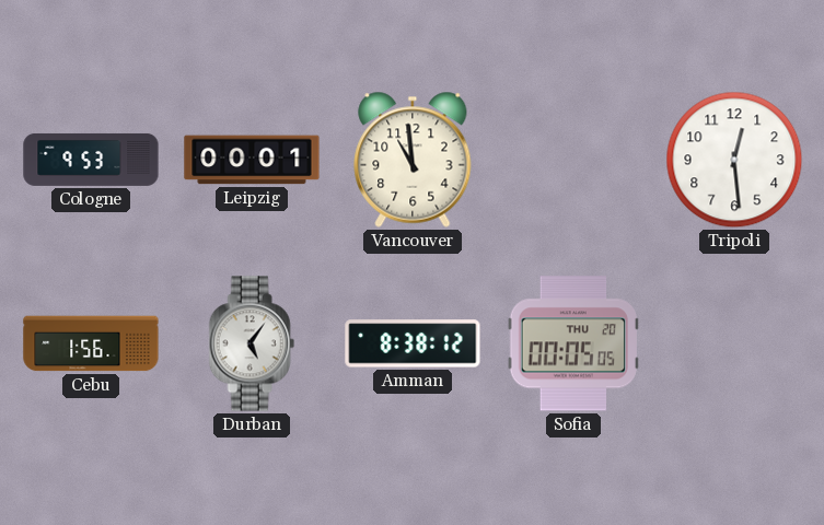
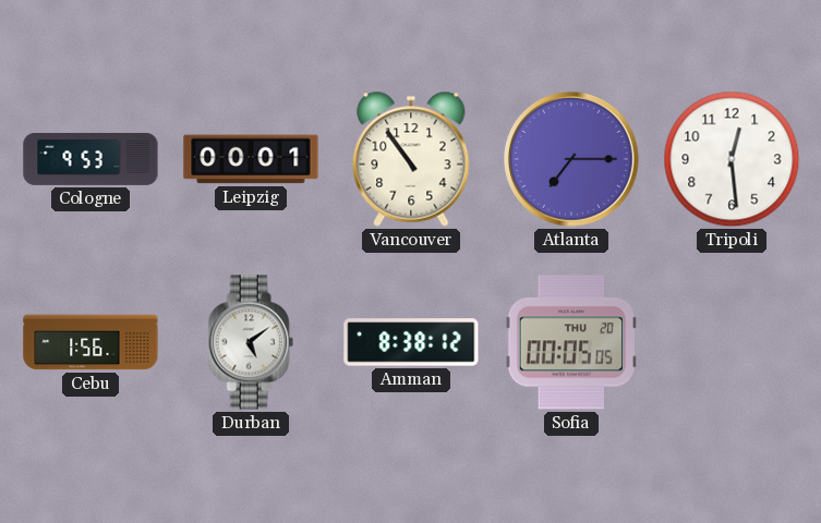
Vancouver: 10:59 -> 10:54 (411, 159)
Atlanta: none -> 7:15 (572, 160)
Durban: 5:06 -> 5:09 (251, 342)
